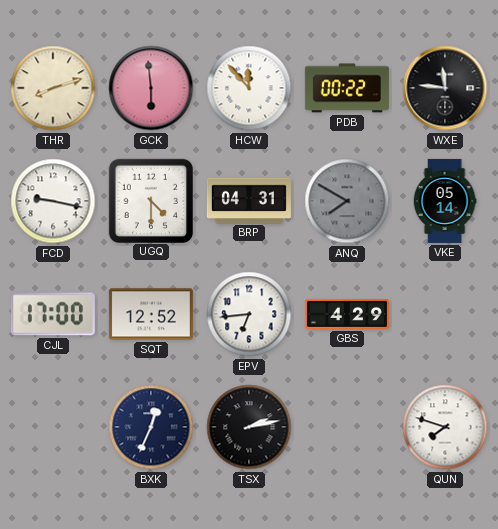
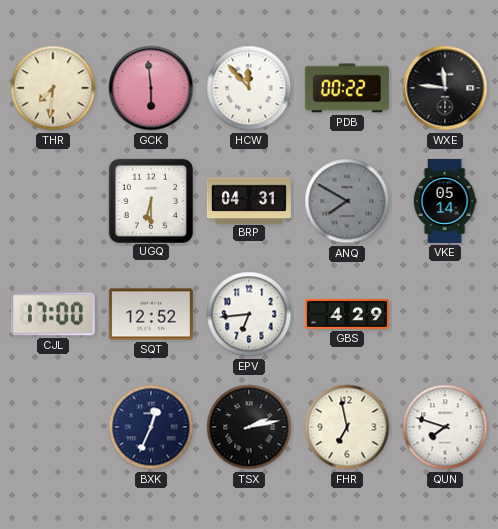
THR: 8:12 -> 7:31 (53, 88)
FCD: 9:17 -> none (53, 201)
UGQ: 4:30 -> 6:30 (150, 200)
FHR: none -> 6:58 (347, 427)
